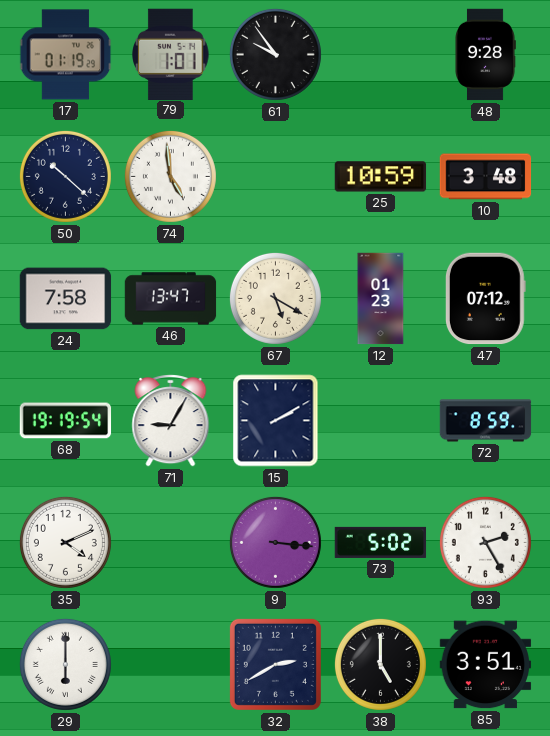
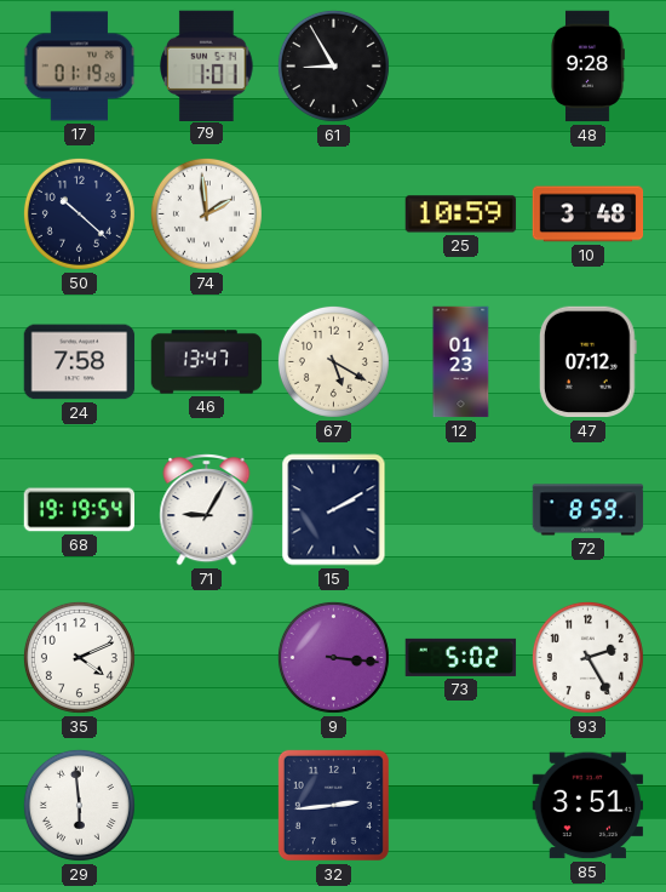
61: 9:54 -> 8:55 (333, 65)
74: 4:59 -> 1:59 (206, 213)
29: 6:00 -> 5:59 (79, 805)
32: 2:40 -> 2:44 (333, 805)
38: 5:00 -> none (380, 664)
